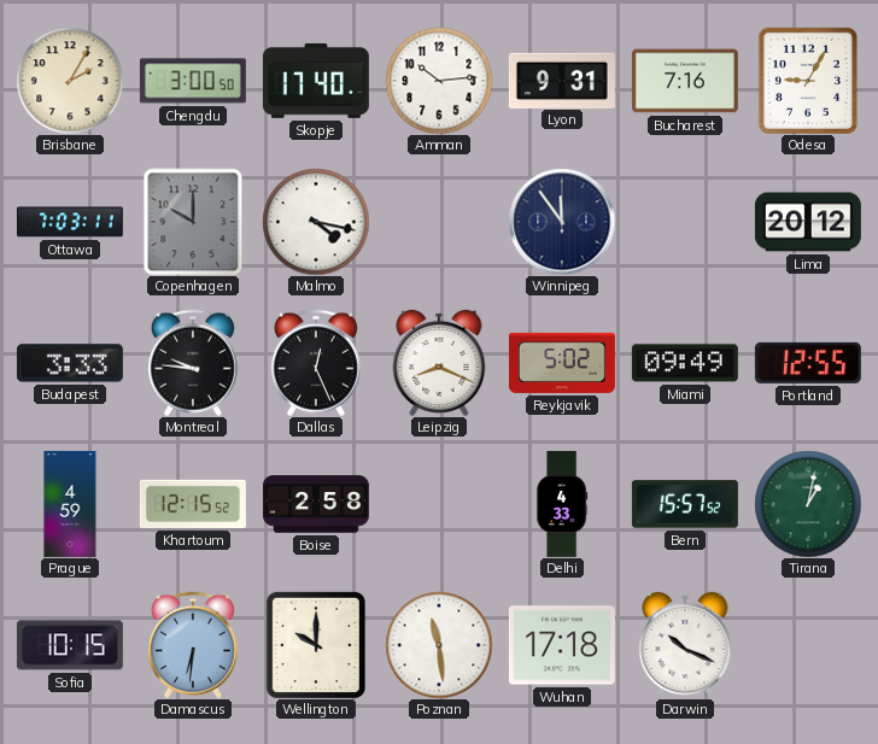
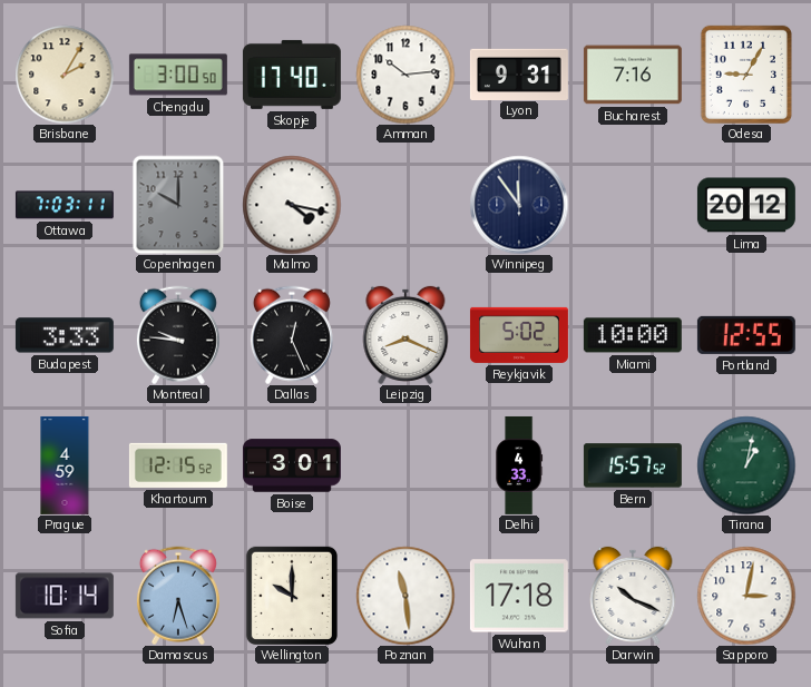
Miami: 09:49 -> 10:00 (633, 335)
Boise: 2:58 -> 3:01 (292, 465)
Sofia: 10:15 -> 10:14 (65, 596)
Damascus: 6:31 -> 6:27 (178, 596)
Sapporo: none -> 3:02 (746, 596)
